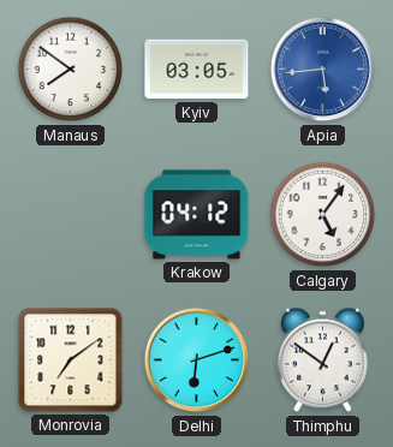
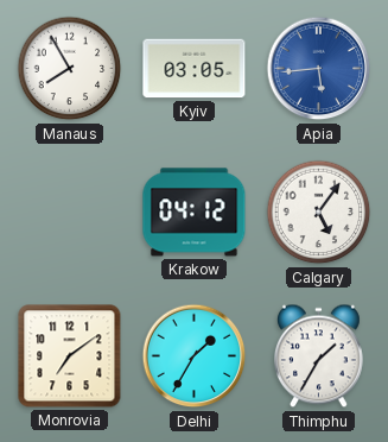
Manaus: 7:51 -> 7:55 (70, 69)
Delhi: 6:12 -> 1:35 (195, 356)
Thimphu: 12:51 -> 1:35 (319, 356)
